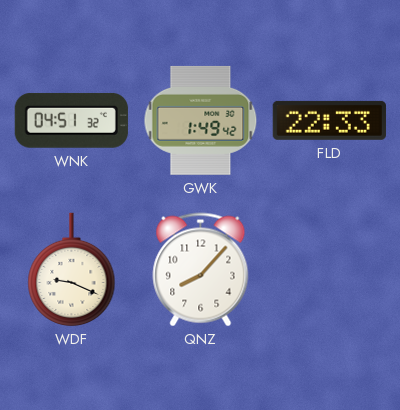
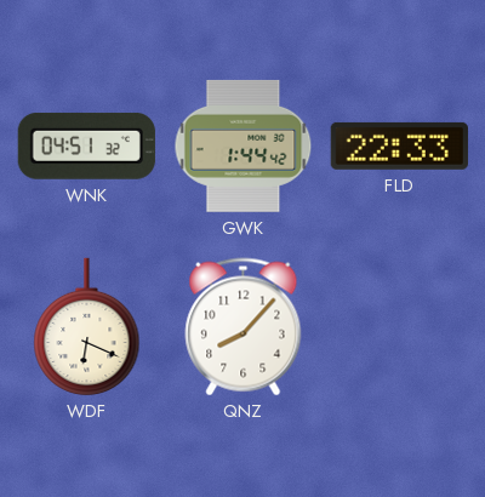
GWK: 1:49 -> 1:44 (244, 145)
WDF: 9:19 -> 6:19 (87, 327)
